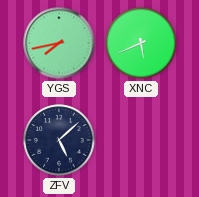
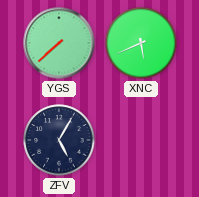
YGS: 7:43 -> 7:38 (59, 43)
ZFV: 5:08 -> 5:05 (59, 140)
